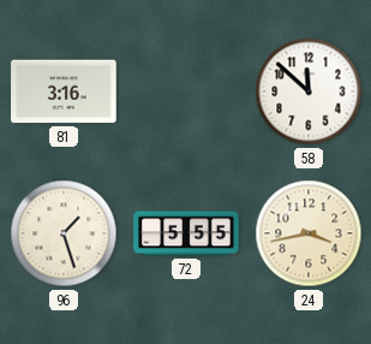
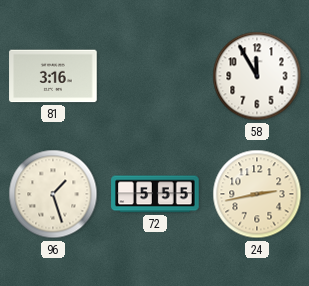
58: 11:52 -> 11:55 (257, 76)
24: 3:43 -> 2:43 (257, 194)
